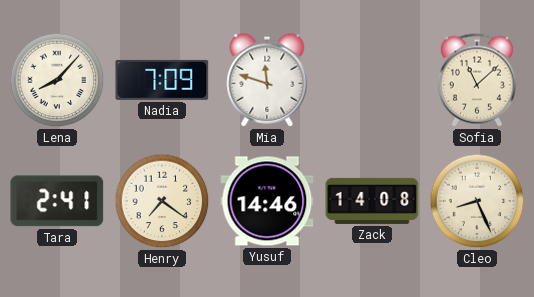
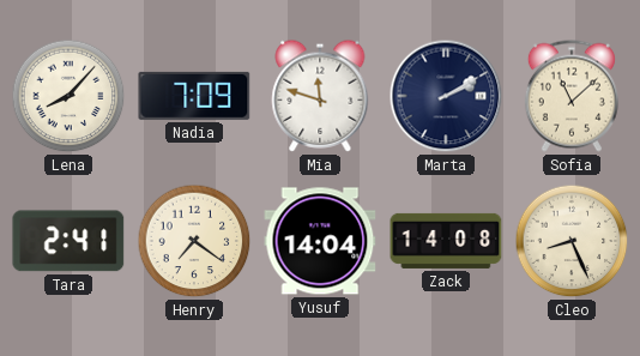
Marta: none -> 2:10 (446, 96)
Yusuf: 14:46 -> 14:04 (320, 241)
